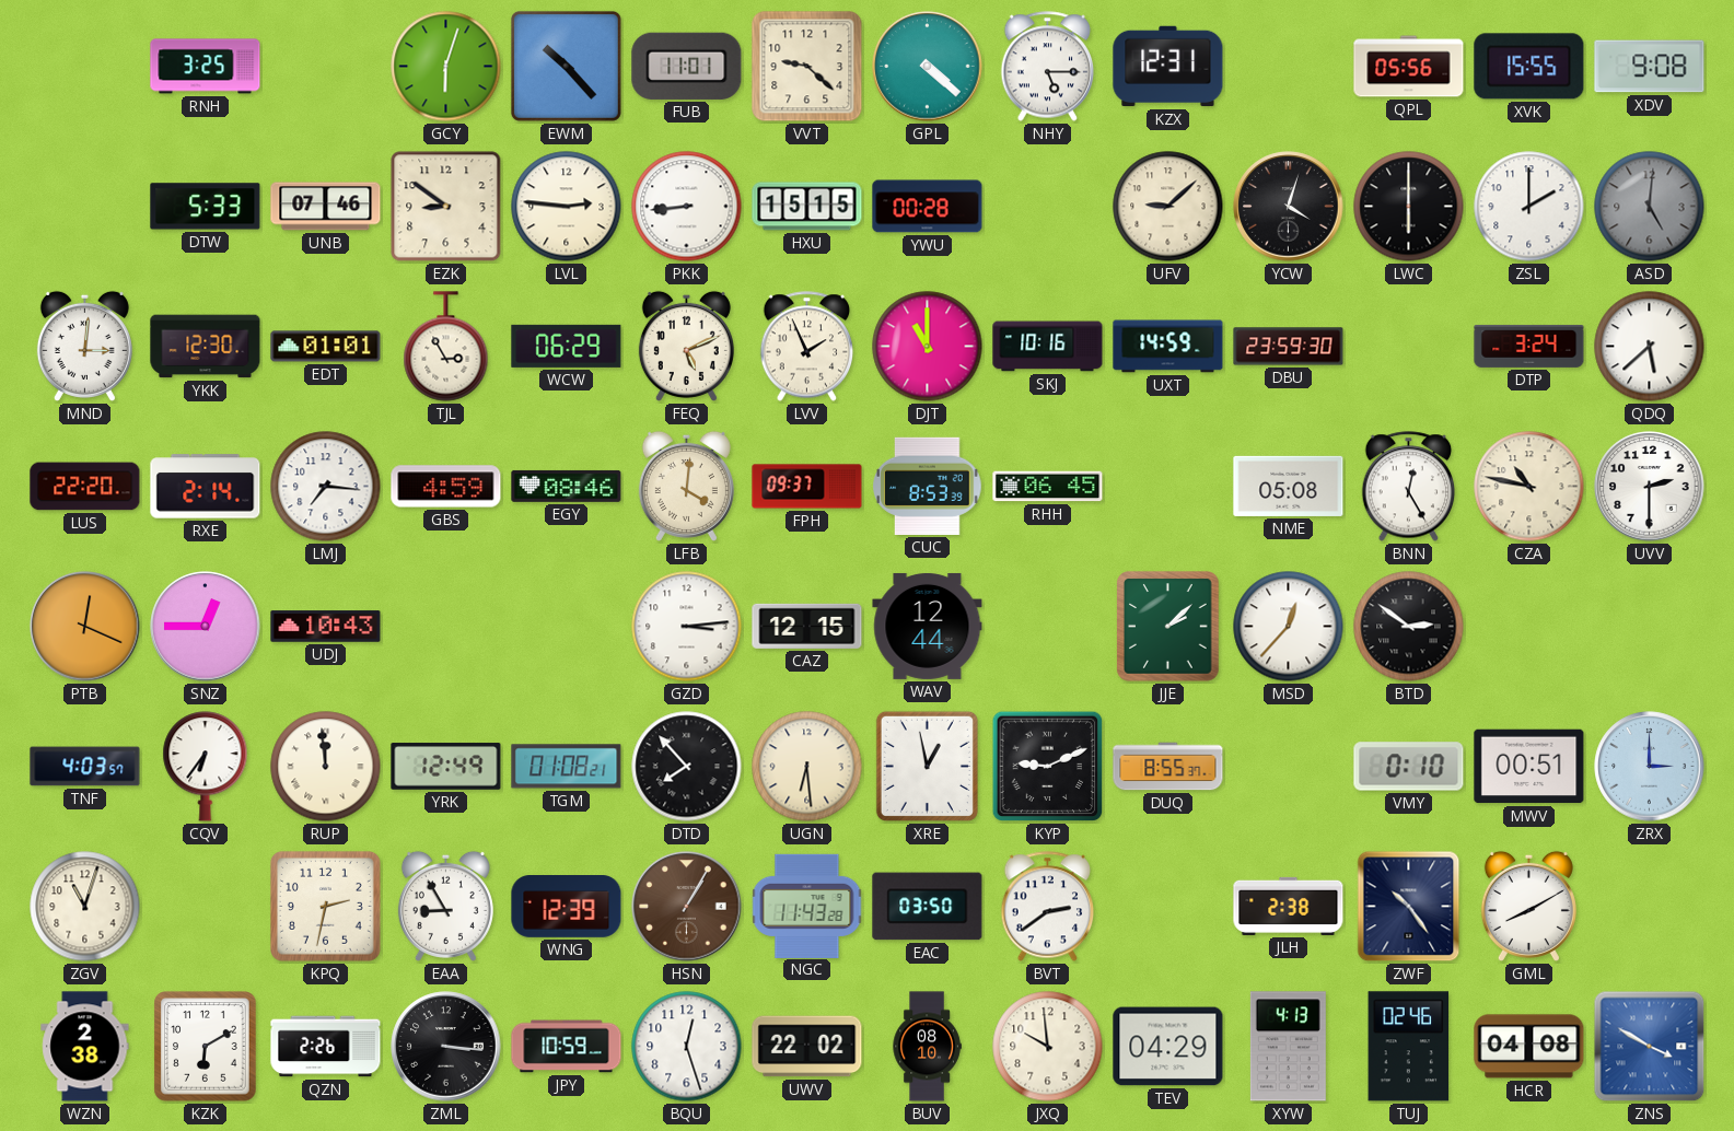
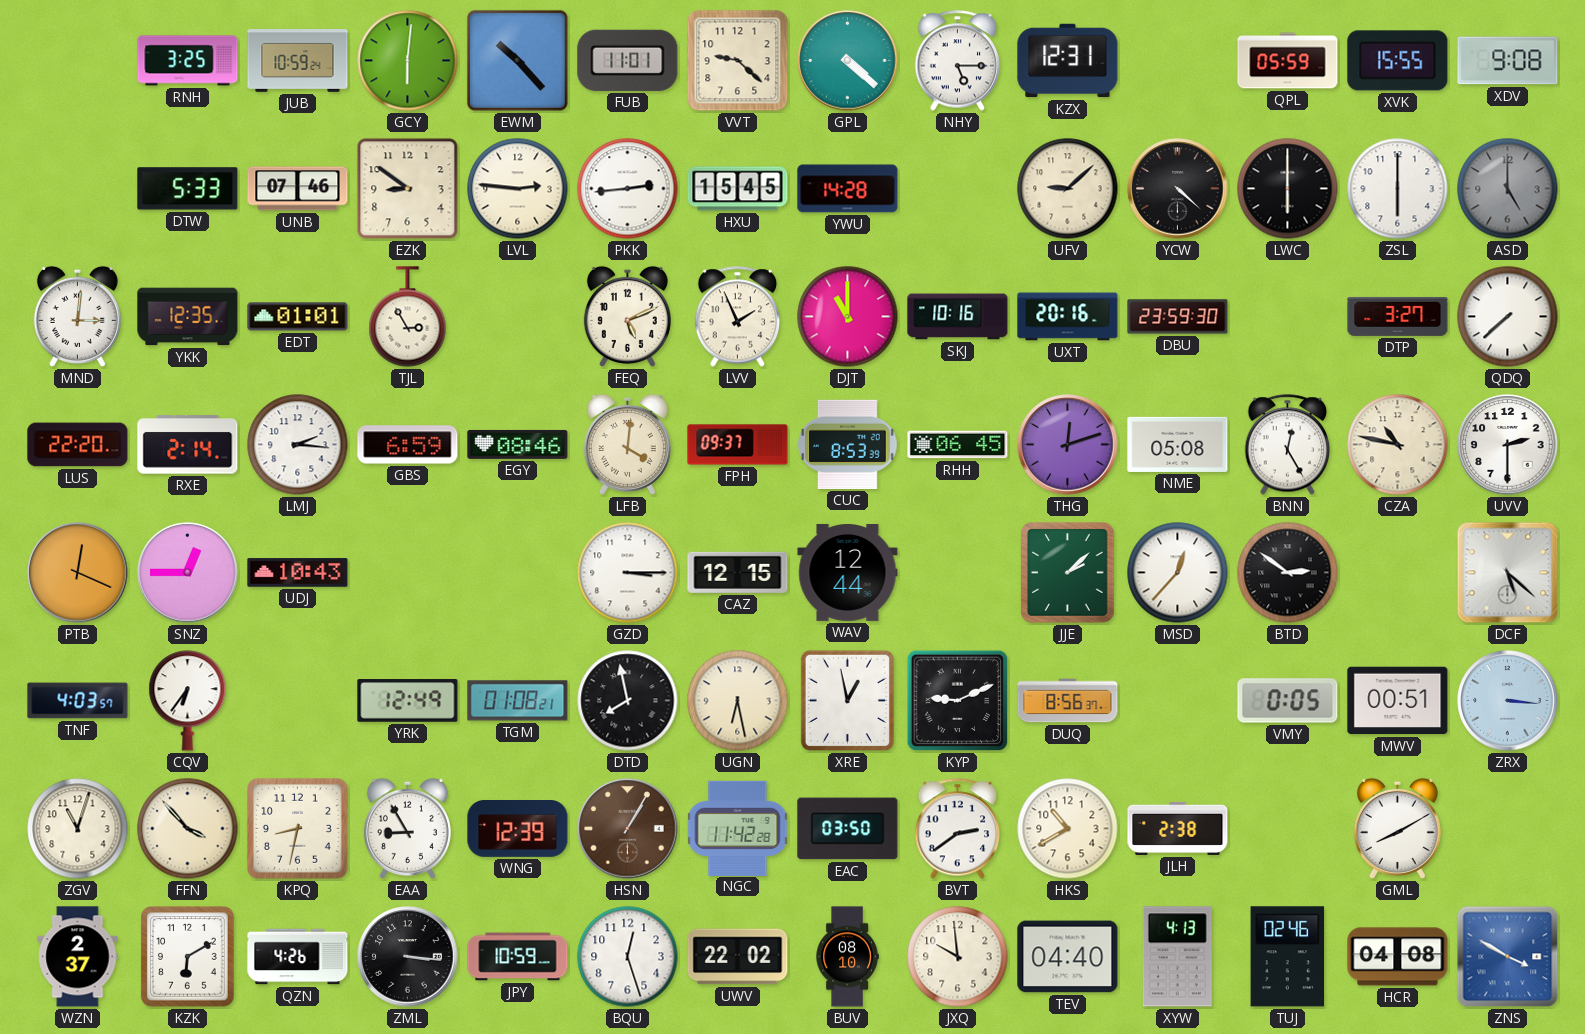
JUB: none -> 10:59 (298, 61)
GCY: 6:03 -> 6:01 (408, 61)
QPL: 05:56 -> 05:59 (1288, 61)
PKK: 8:44 -> 2:44 (628, 189)
HXU: 15:15 -> 15:45 (738, 189)
YWU: 00:28 -> 14:28 (848, 189)
YCW: 4:03 -> 4:22 (1178, 189)
ZSL: 2:00 -> 6:00 (1398, 189)
ASD: 5:01 -> 5:00 (1508, 189)
YKK: 12:30 -> 12:35 (188, 317)
WCW: 06:29 -> none (567, 346)
UXT: 14:59 -> 20:16 (1068, 317)
DTP: 3:24 -> 3:27 (1398, 316)
QDQ: 5:38 -> 7:38 (1508, 317)
LMJ: 7:16 -> 2:16 (298, 445)
GBS: 4:59 -> 6:59 (408, 445)
THG: none -> 12:12 (1068, 445)
GZD: 3:14 -> 3:15 (628, 573)
DCF: none -> 5:22 (1508, 573)
RUP: 11:59 -> none (326, 767)
DTD: 7:53 -> 7:58 (628, 701)
UGN: 6:29 -> 6:28 (738, 701)
DUQ: 8:55 -> 8:56 (1068, 701)
VMY: 0:10 -> 0:05 (1288, 701)
ZRX: 3:00 -> 3:16 (1508, 701)
FFN: none -> 3:53 (188, 829)
KPQ: 2:32 -> 8:32 (297, 828)
NGC: 11:43 -> 11:42 (738, 828)
HKS: none -> 10:40 (1068, 829)
ZWF: 10:24 -> none (1409, 907)
WZN: 2:38 -> 2:37 (78, 957)
QZN: 2:26 -> 4:26 (298, 957)
TEV: 04:29 -> 04:40 (1068, 957)
